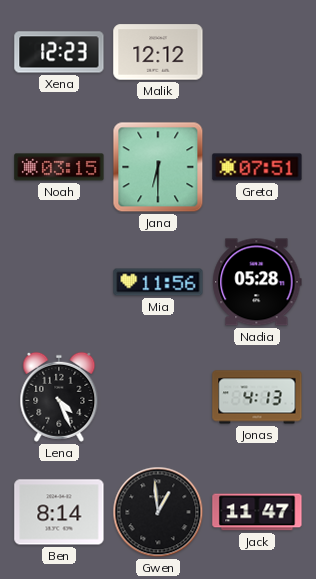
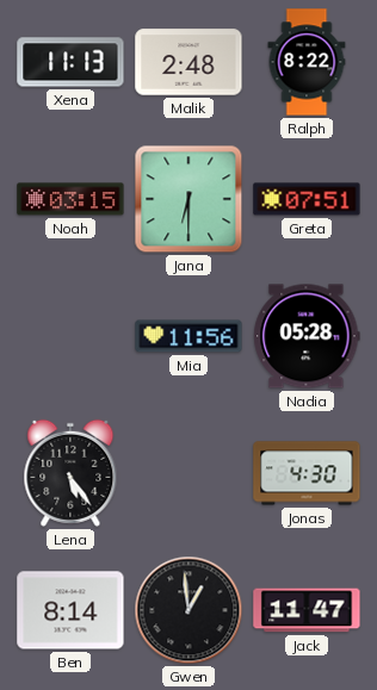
Xena: 12:23 -> 11:13 (70, 62)
Malik: 12:12 -> 2:48 (188, 62)
Ralph: none -> 8:22 (307, 62)
Lena: 4:26 -> 5:24 (70, 473)
Jonas: 4:13 -> 4:30 (307, 473)
